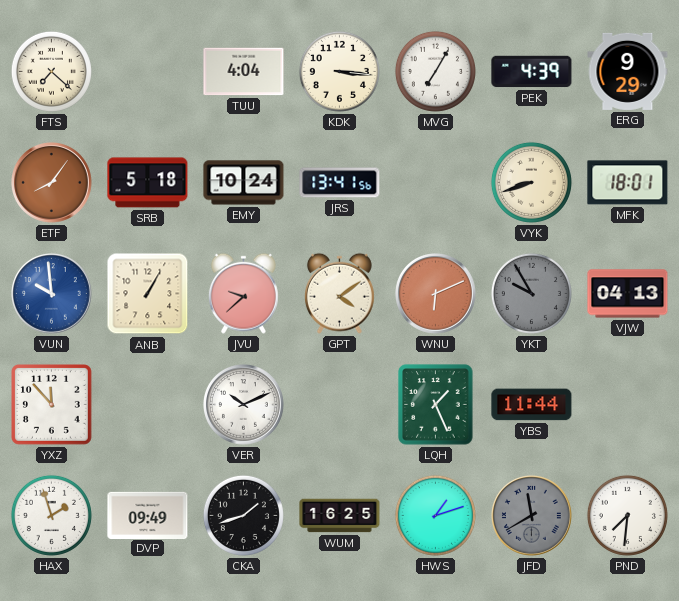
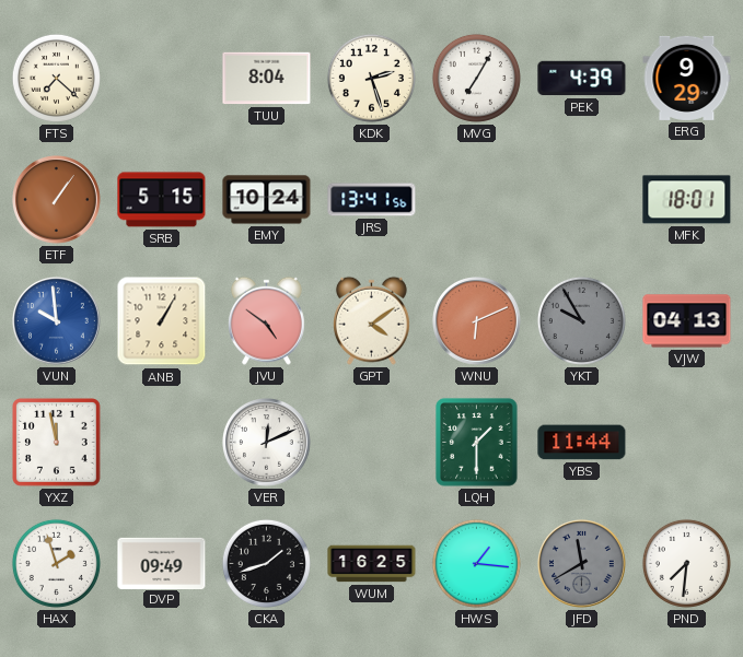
TUU: 4:04 -> 8:04 (267, 79)
KDK: 3:16 -> 2:27 (371, 78)
ETF: 8:06 -> 1:06 (57, 200)
SRB: 5:18 -> 5:15 (162, 200)
VYK: 8:42 -> none (531, 182)
JVU: 9:38 -> 4:51 (266, 320)
YXZ: 11:53 -> 11:58 (57, 443)
VER: 10:11 -> 12:11 (267, 443)
LQH: 1:26 -> 1:30 (477, 443)
HWS: 1:12 -> 1:16 (476, 563)
